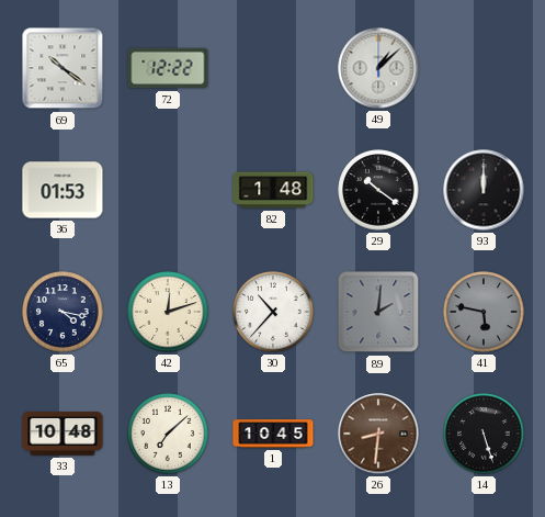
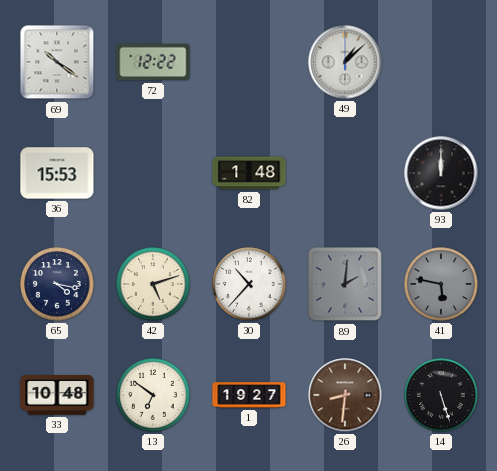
36: 01:53 -> 15:53 (57, 173)
29: 10:21 -> none (378, 190)
42: 12:12 -> 5:12 (153, 284)
13: 7:08 -> 6:51 (153, 395)
1: 10:45 -> 19:27 (249, 395)
